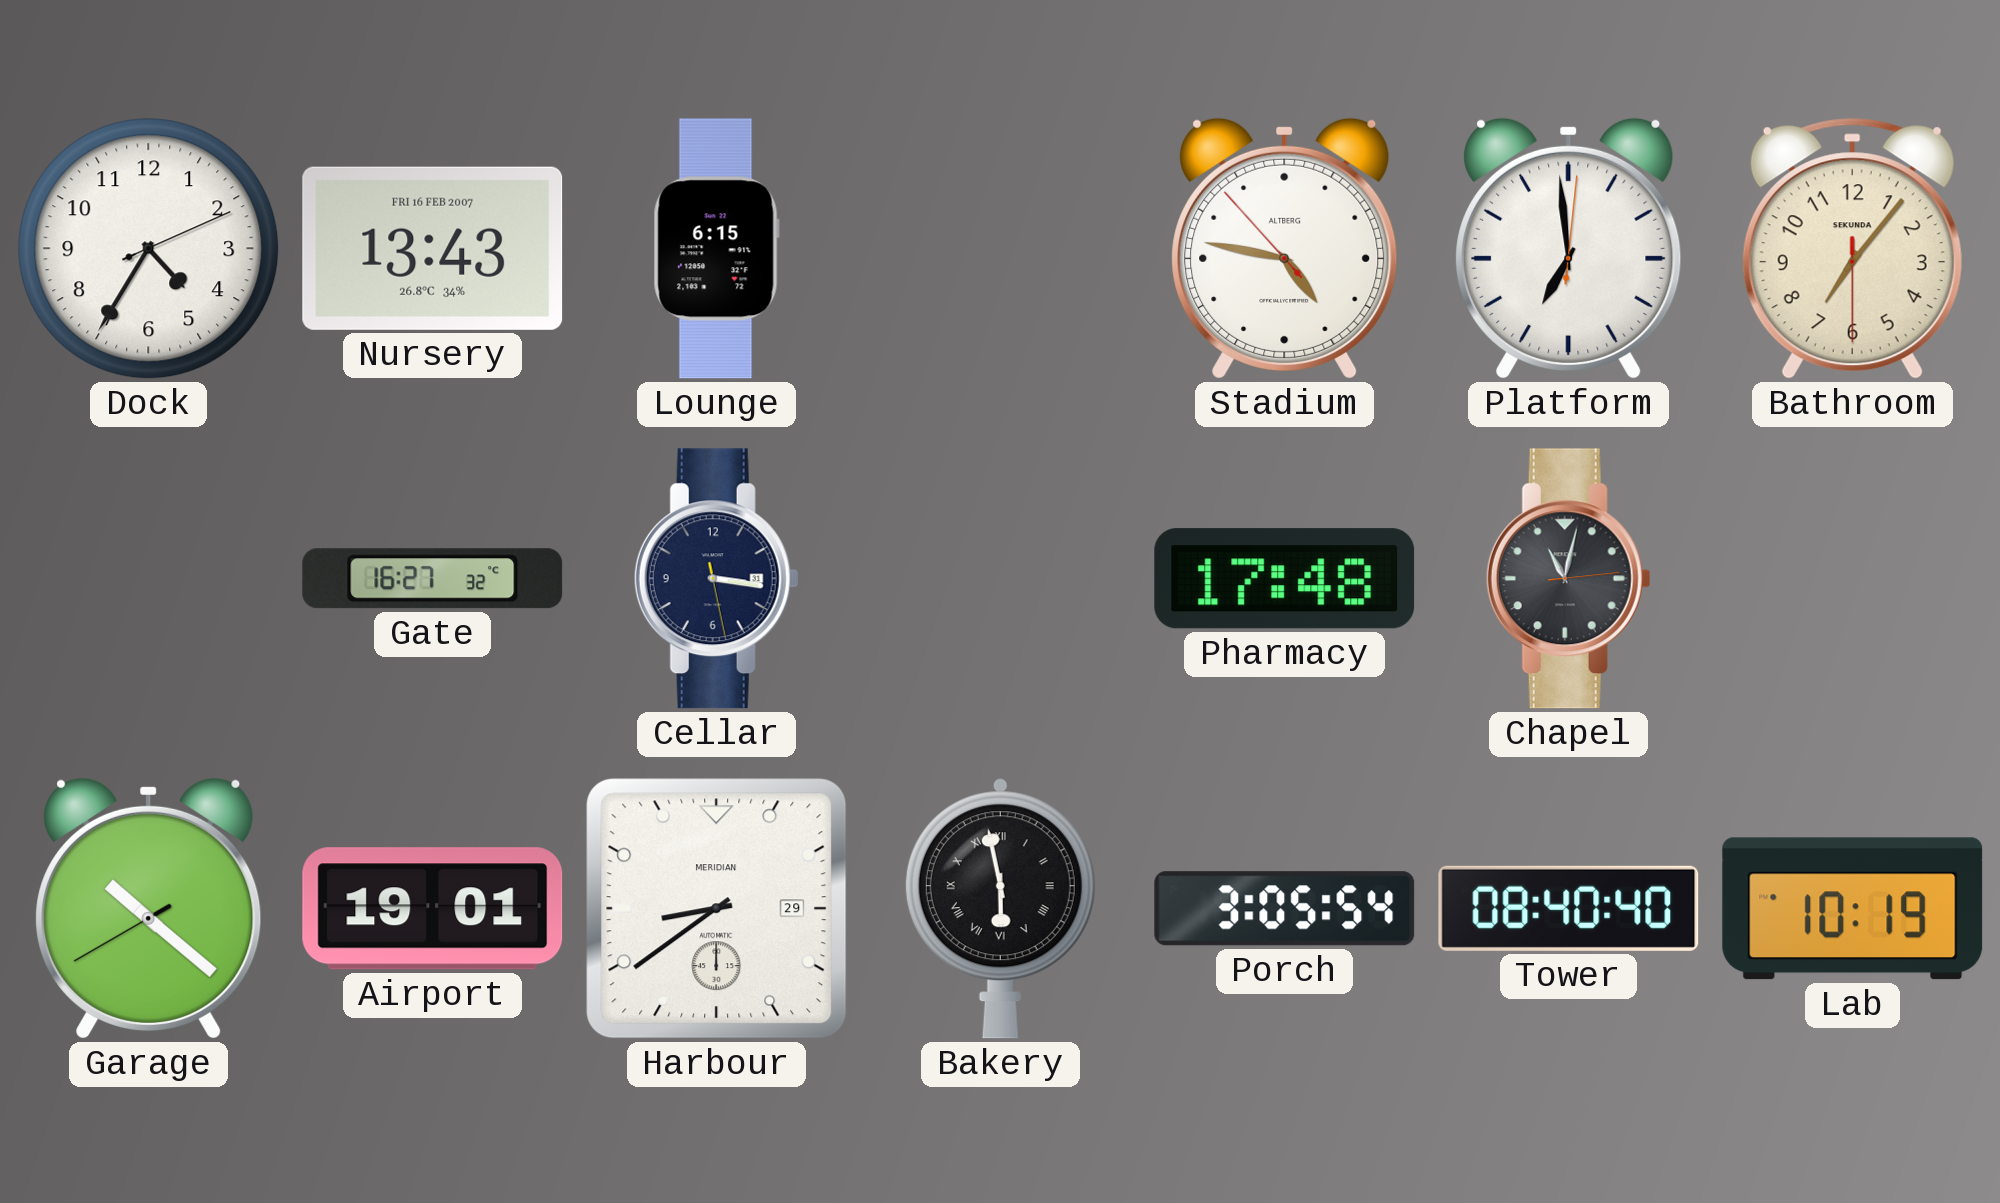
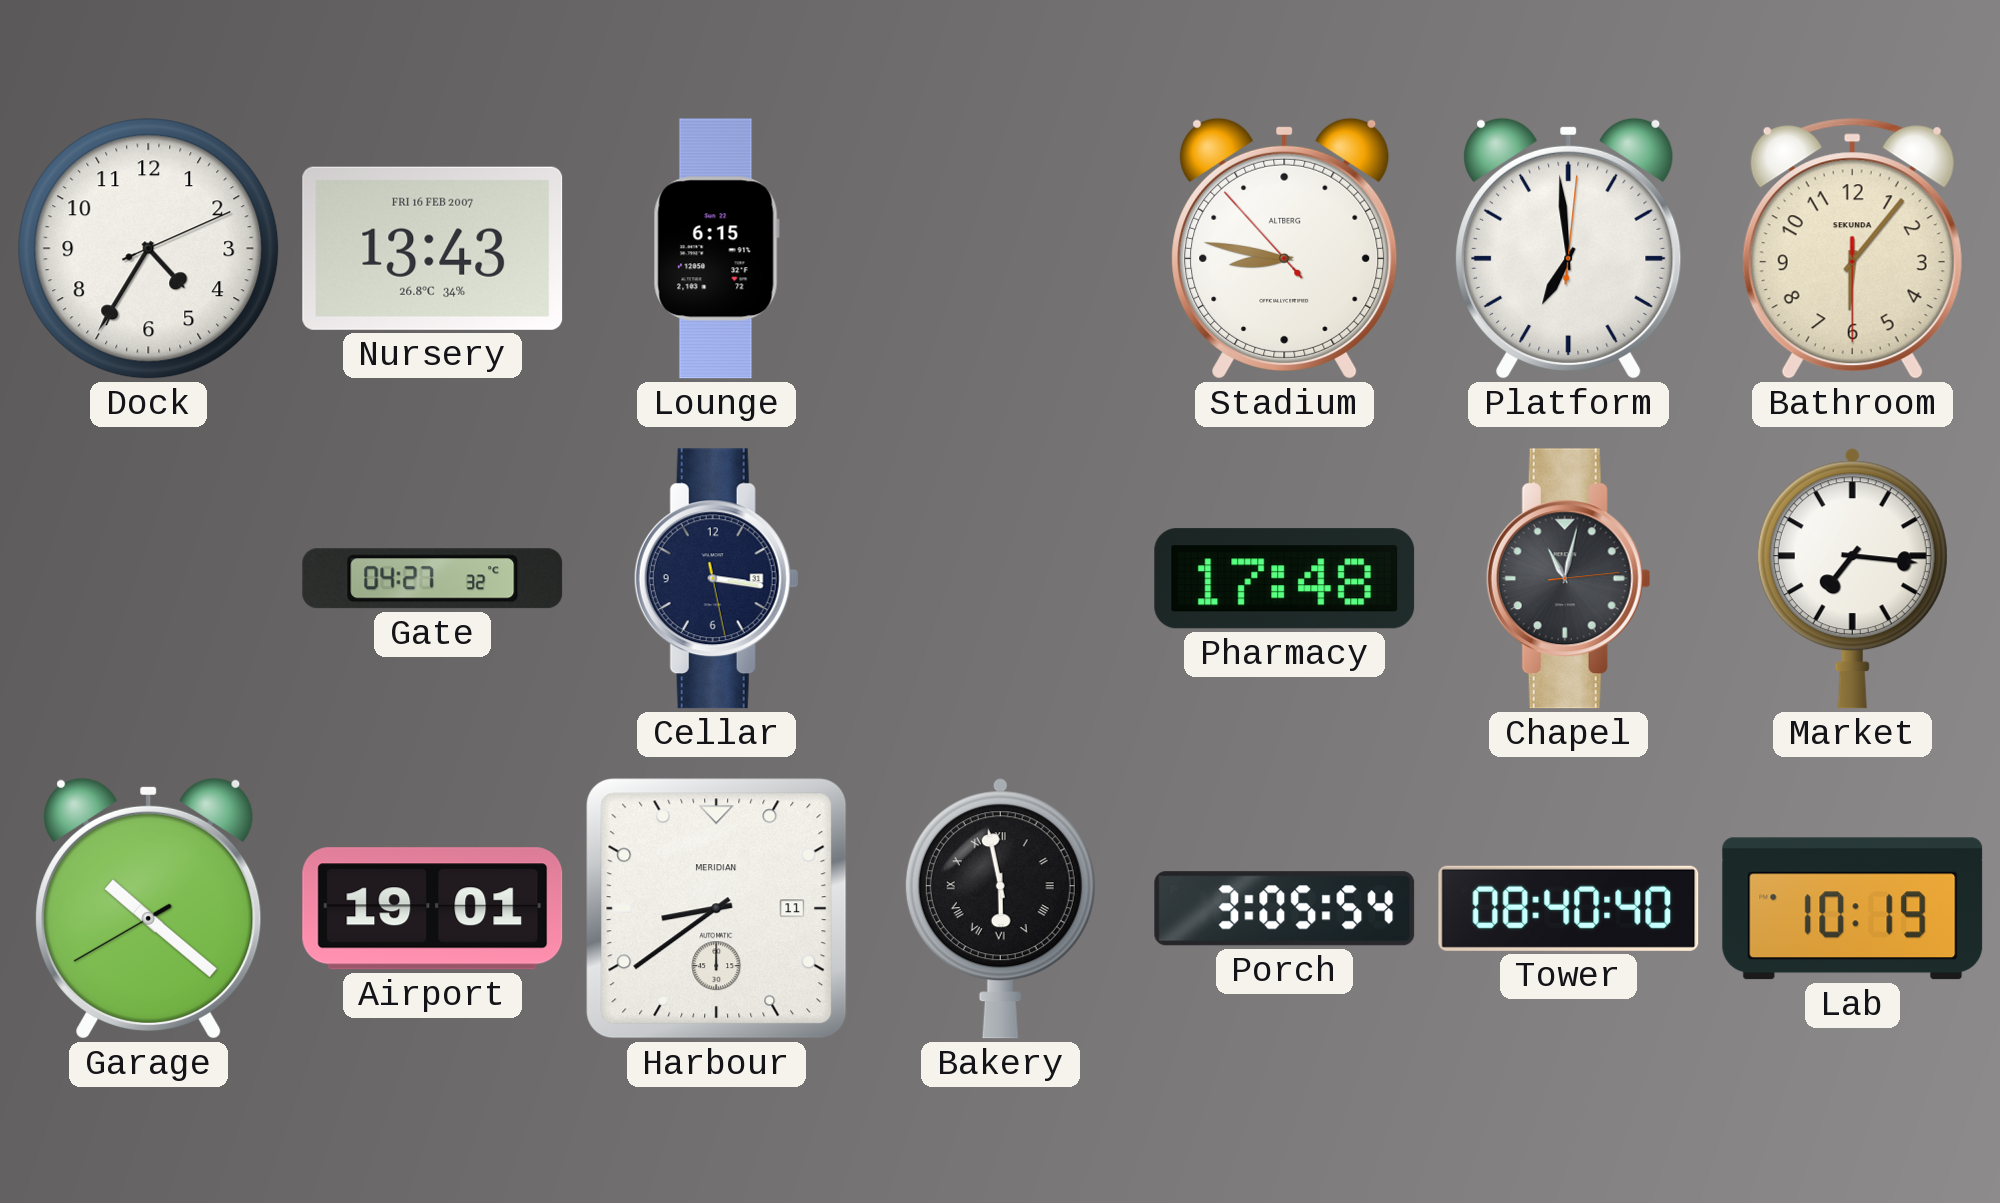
Stadium: 4:46 -> 8:46 (1285, 248)
Bathroom: 7:06 -> 6:06 (1852, 249)
Gate: 16:27 -> 04:27 (433, 579)
Market: none -> 7:16 (1852, 579)
Harbour date: 29 -> 11 (717, 909)
